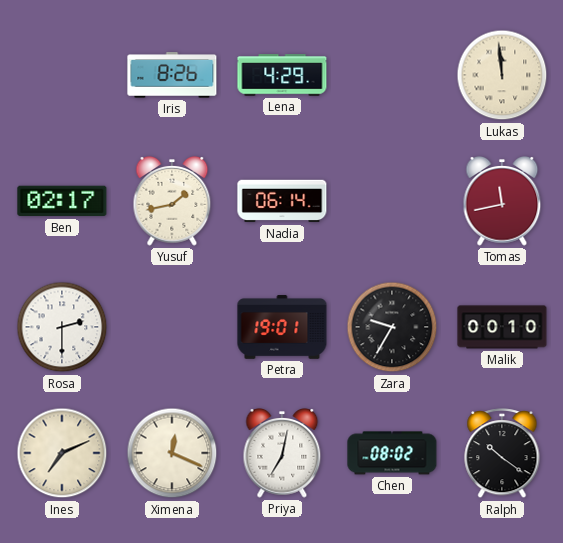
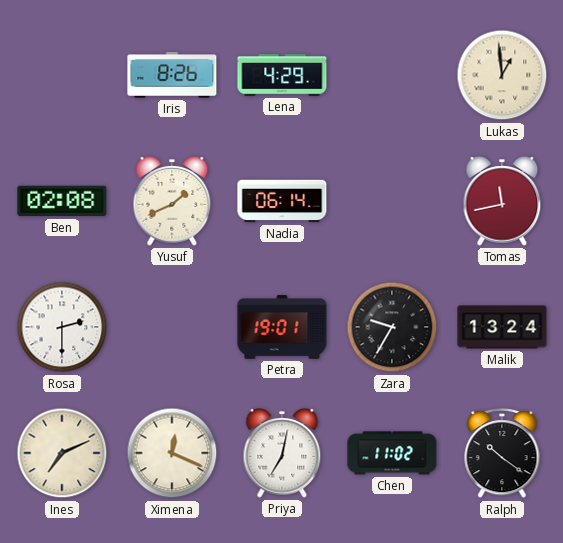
Lukas: 11:59 -> 12:59 (502, 75)
Ben: 02:17 -> 02:08 (62, 201)
Yusuf: 1:43 -> 1:41 (172, 202)
Malik: 00:10 -> 13:24 (502, 327)
Chen: 08:02 -> 11:02 (392, 453)
